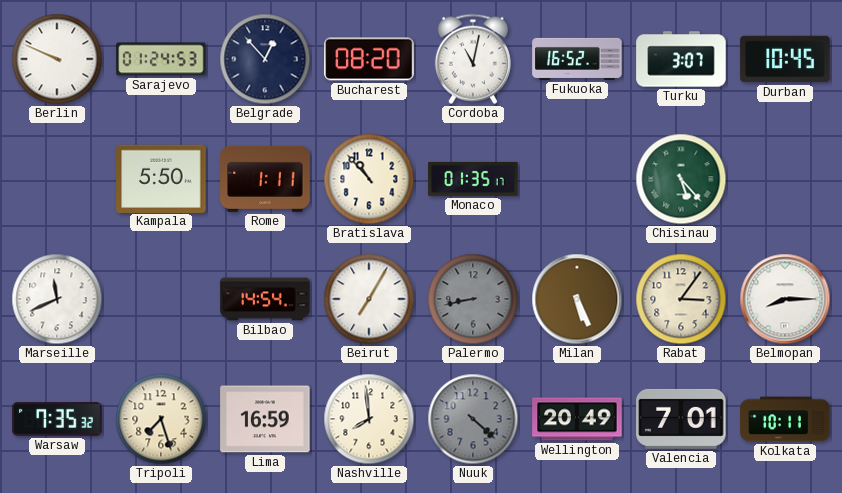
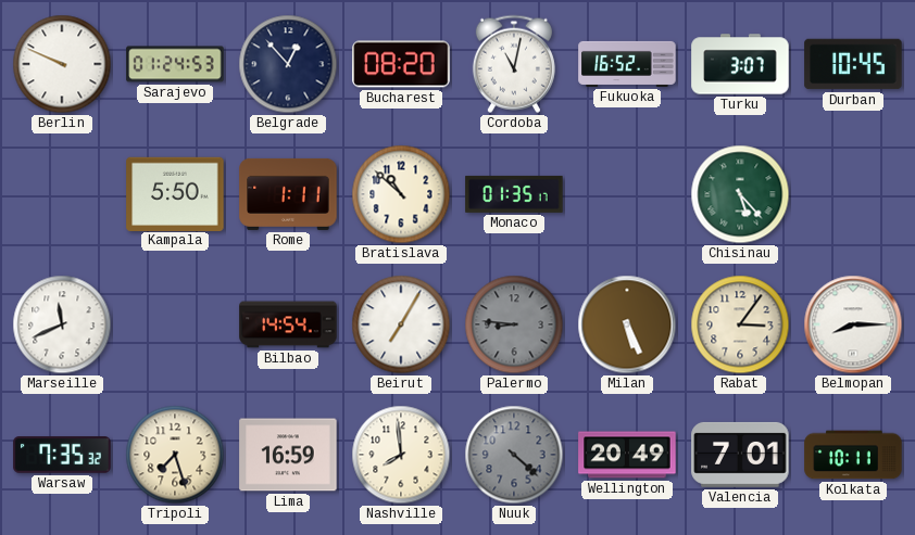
Bratislava: 10:53 -> 10:52 (401, 194)
Palermo: 8:43 -> 8:46 (514, 324)
